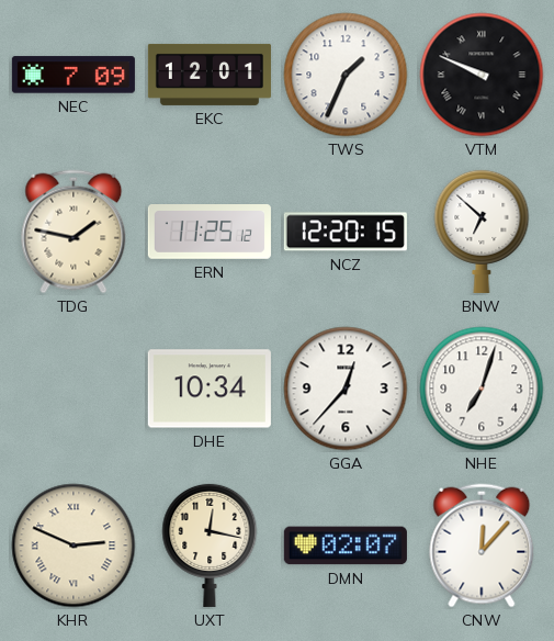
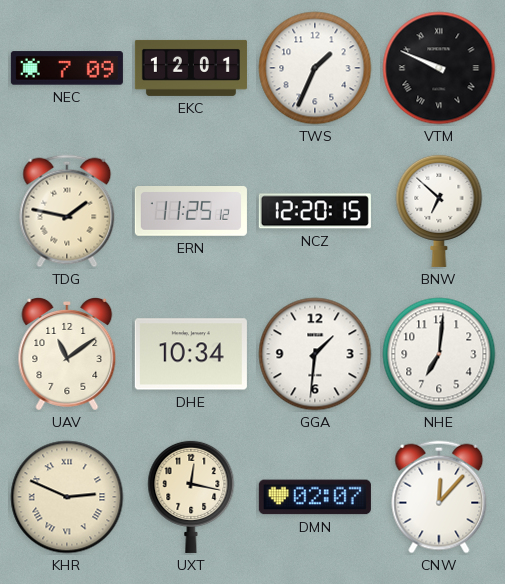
UAV: none -> 11:09 (67, 355)
GGA: 12:37 -> 1:31 (315, 354)
NHE: 7:03 -> 7:01 (439, 354)
